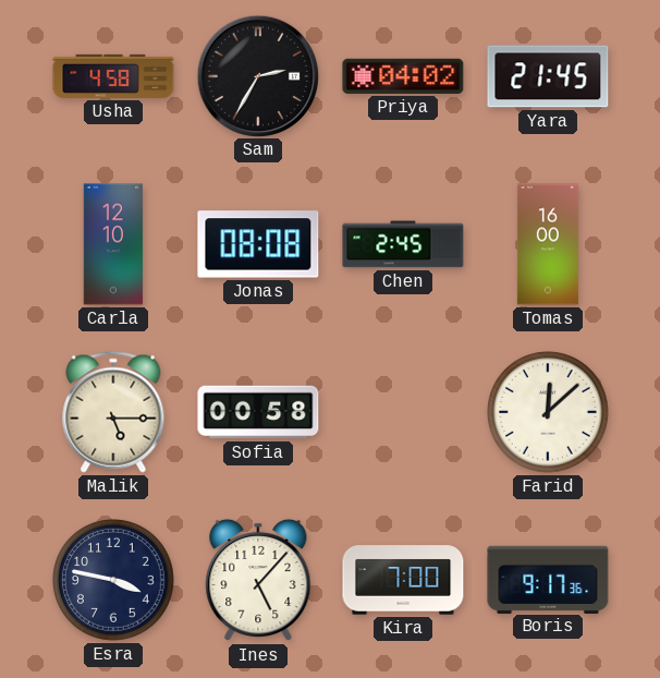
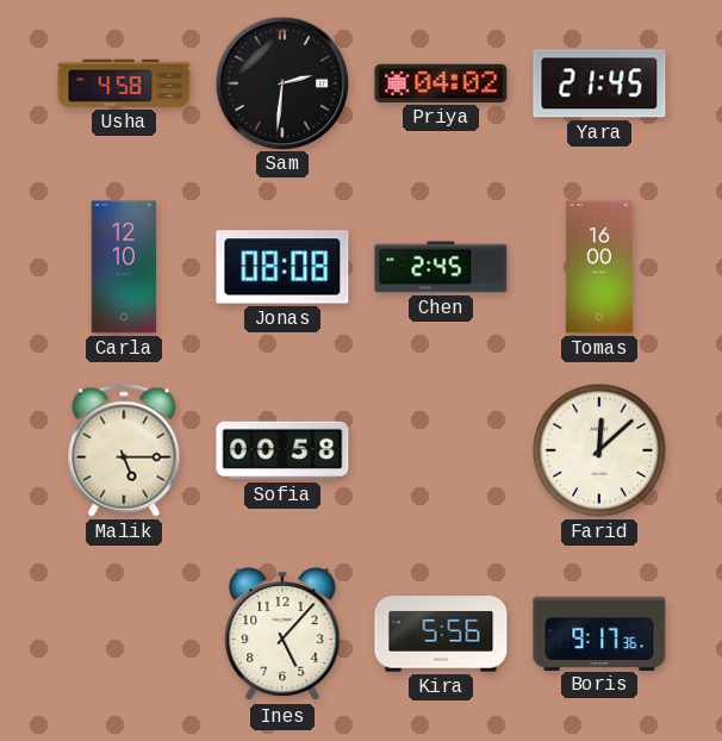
Sam: 2:35 -> 2:31 (281, 82)
Esra: 3:47 -> none (114, 581)
Kira: 7:00 -> 5:56 (441, 634)
